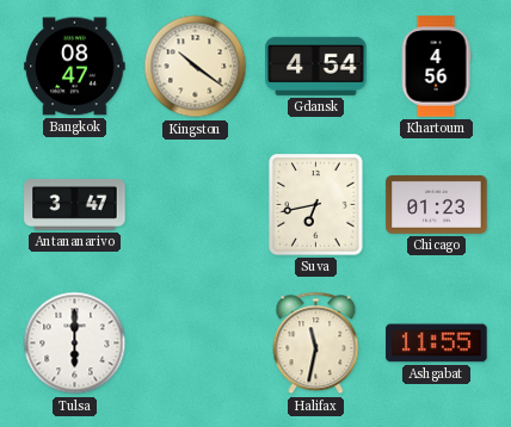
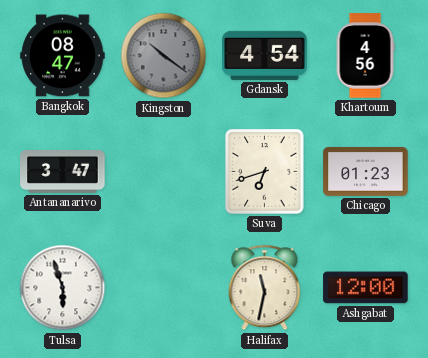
Kingston dial: cream -> grey (164, 56)
Suva: 6:43 -> 6:42 (265, 172)
Tulsa: 6:00 -> 5:57 (63, 288)
Ashgabat: 11:55 -> 12:00 (366, 288)
